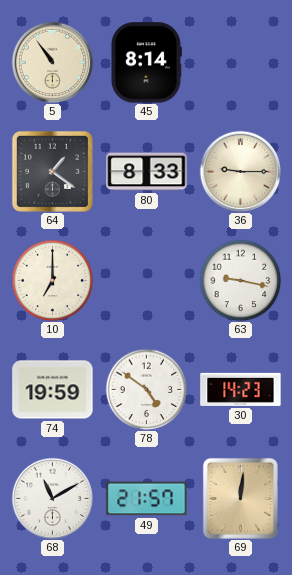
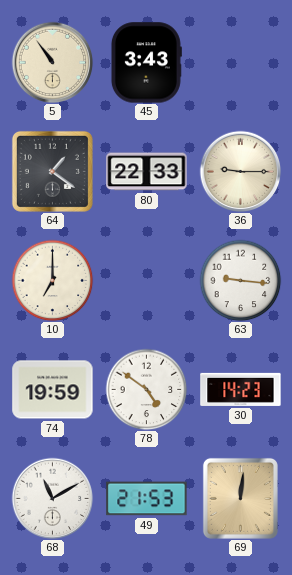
45: 8:14 -> 3:43 (146, 63)
80: 8:33 -> 22:33 (147, 172)
63: 9:17 -> 9:16 (240, 280)
49: 21:57 -> 21:53 (147, 499)
